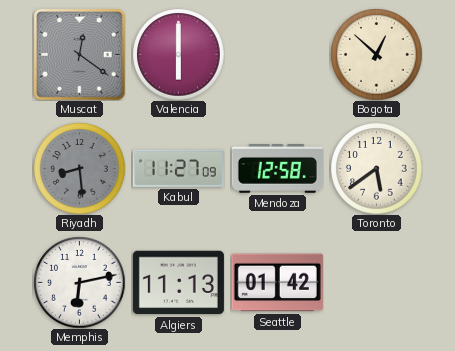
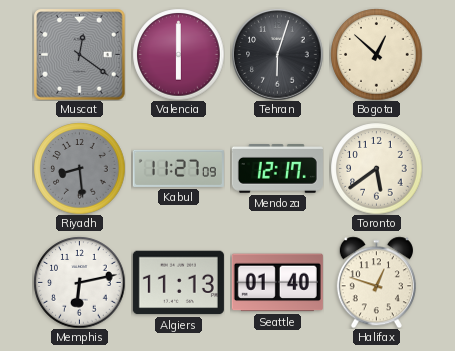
Tehran: none -> 6:03 (277, 54)
Mendoza: 12:58 -> 12:17 (277, 169)
Seattle: 01:42 -> 01:40 (277, 283)
Halifax: none -> 12:48 (376, 282)
